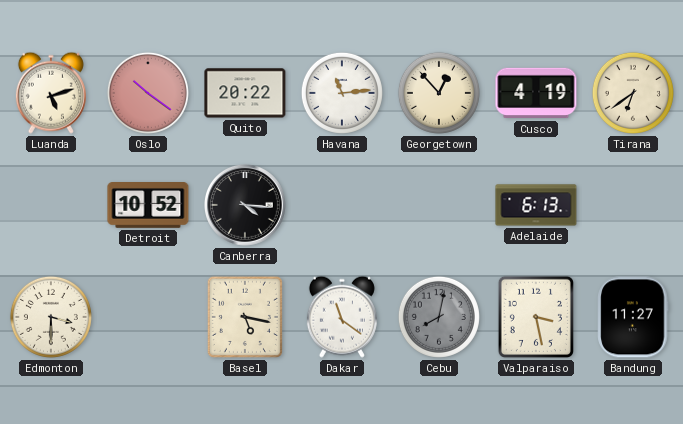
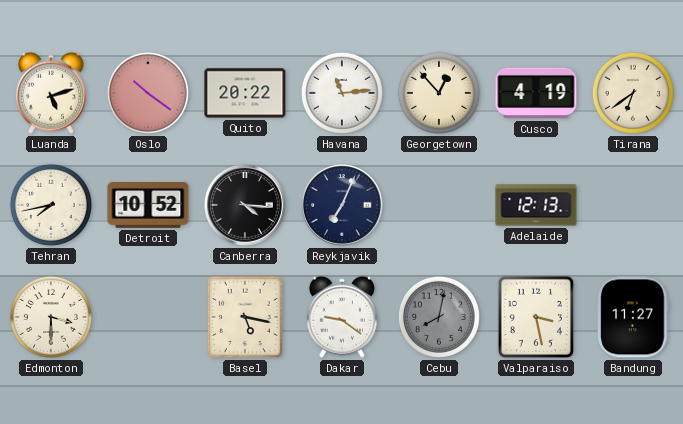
Tehran: none -> 7:43 (51, 205)
Reykjavik: none -> 7:04 (343, 206)
Adelaide: 6:13 -> 12:13 (536, 205)
Dakar: 11:21 -> 9:21 (342, 317)
